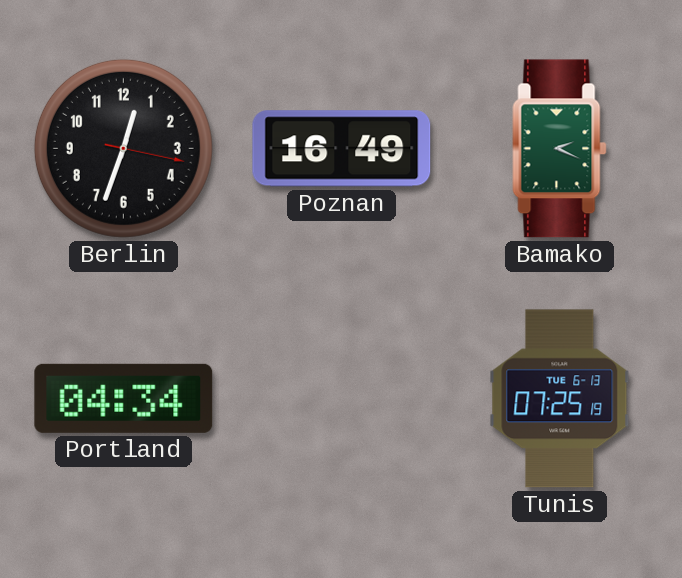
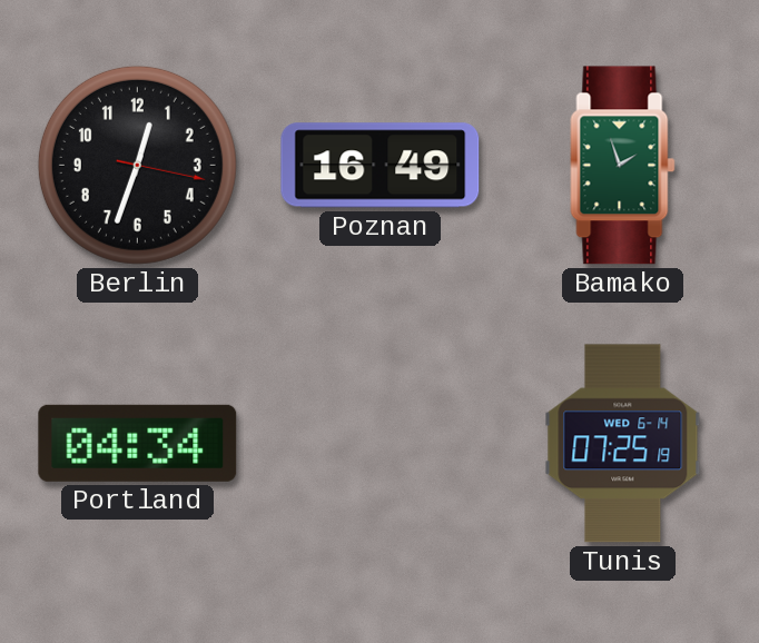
Bamako: 2:19 -> 1:57 (623, 166)
Tunis date: TUE 6-13 -> WED 6-14 (623, 444)
